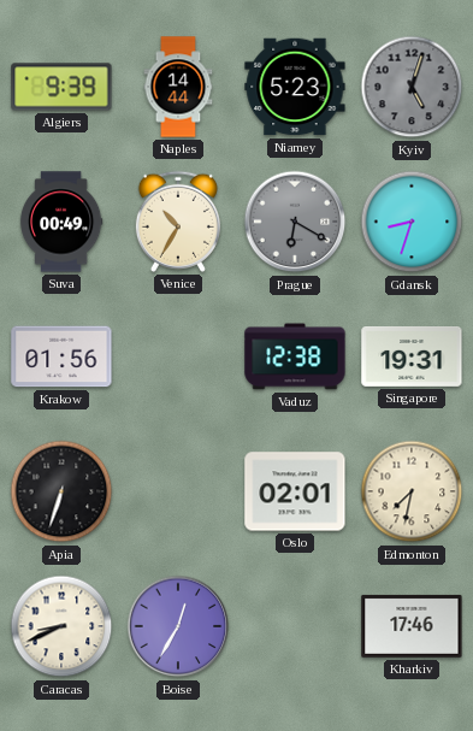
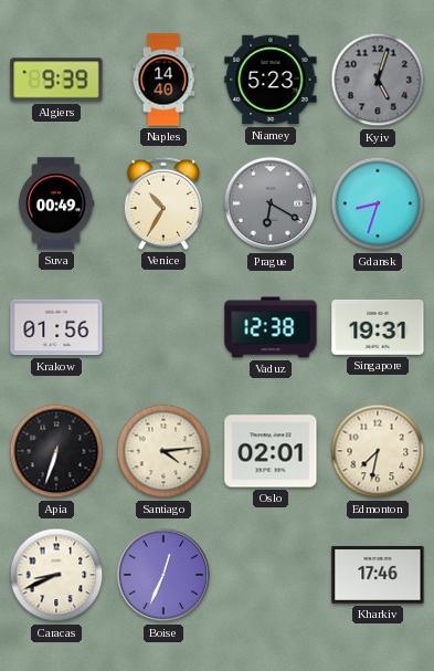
Naples: 14:44 -> 14:40 (163, 80)
Santiago: none -> 4:14 (163, 451)
Boise: 12:35 -> 12:34 (163, 575)
